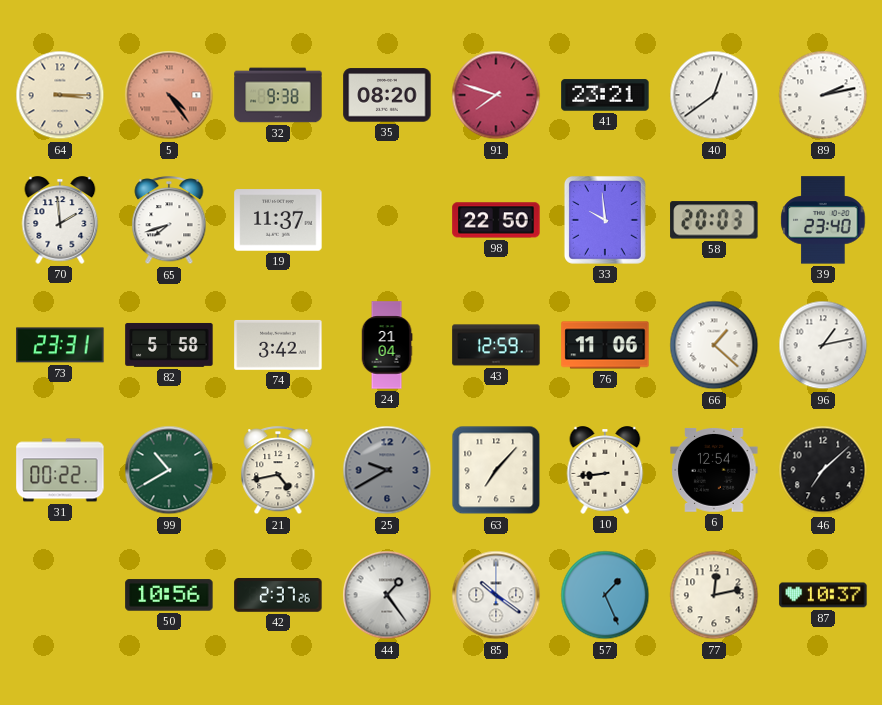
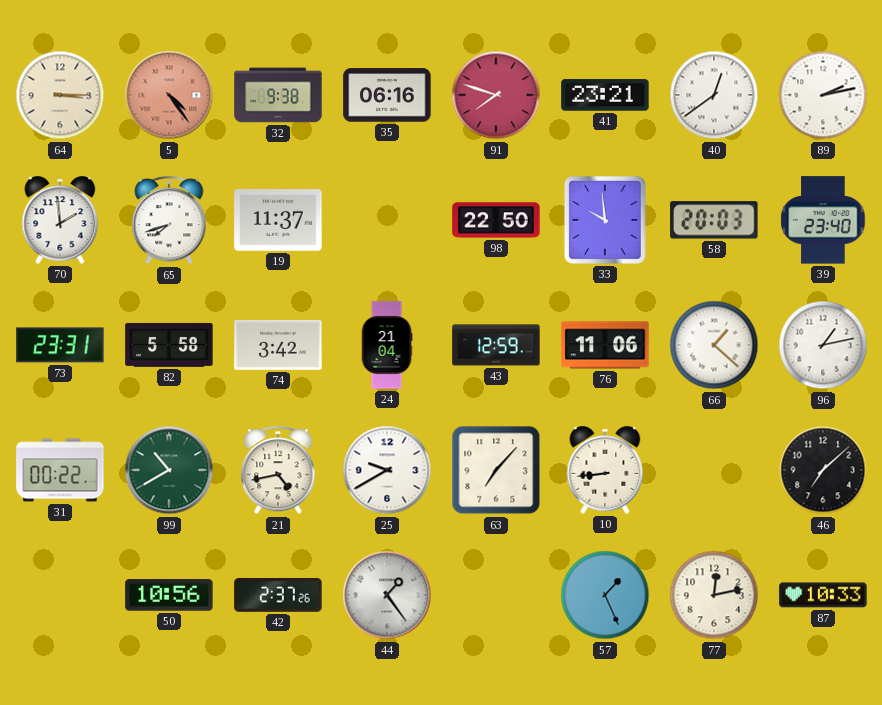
35: 08:20 -> 06:16 (387, 95)
25 dial: grey -> white (387, 470)
6: 12:54 -> none (714, 470)
85: 10:21 -> none (496, 595)
87: 10:37 -> 10:33 (823, 595)
